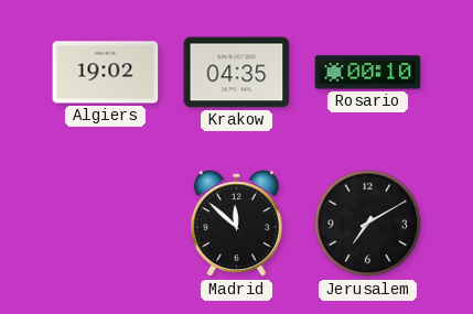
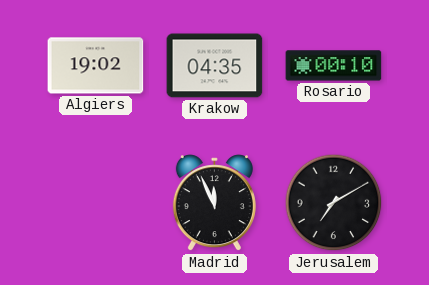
Madrid: 11:52 -> 11:56 (214, 203)
